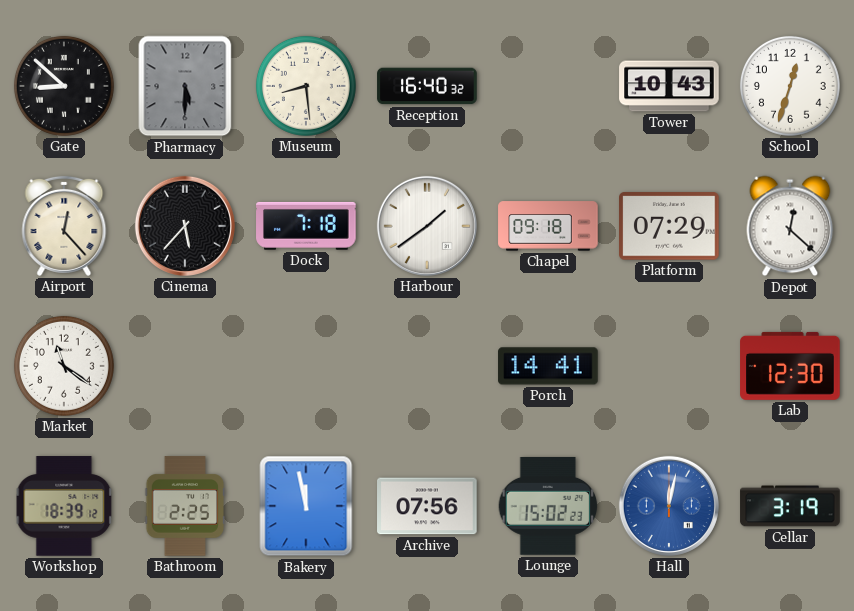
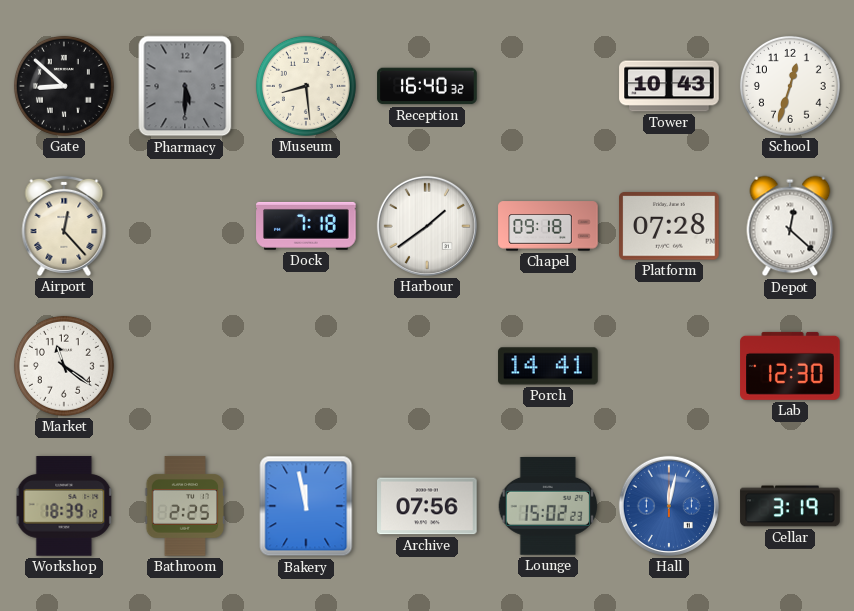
Cinema: 5:37 -> none (185, 226)
Platform: 07:29 -> 07:28 (669, 226)
